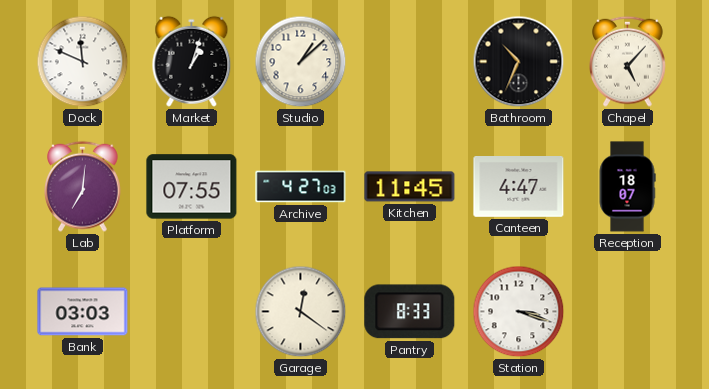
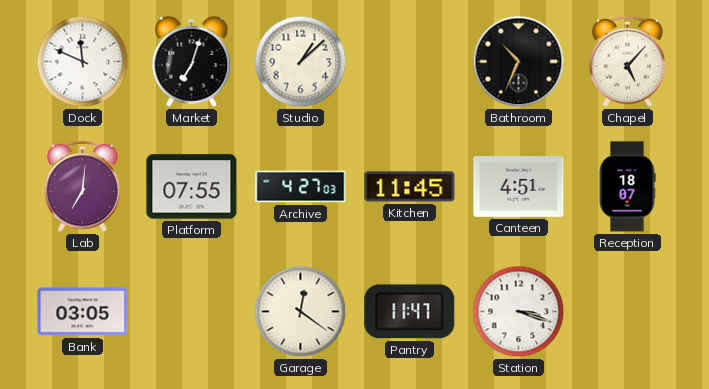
Market: 1:03 -> 7:03 (192, 61)
Canteen: 4:47 -> 4:51 (519, 187)
Bank: 03:03 -> 03:05 (83, 312)
Pantry: 8:33 -> 11:47 (410, 312)
